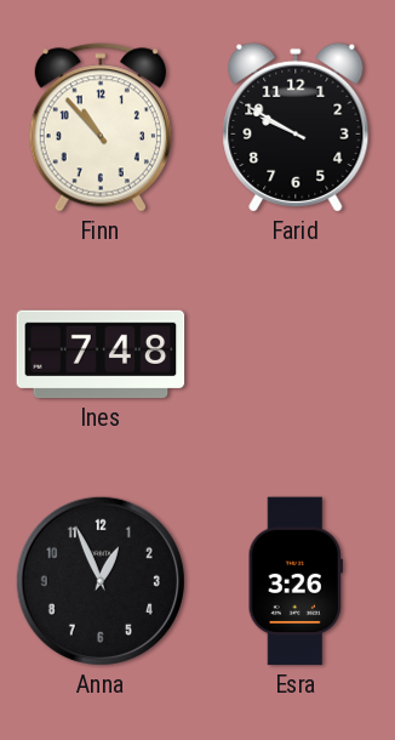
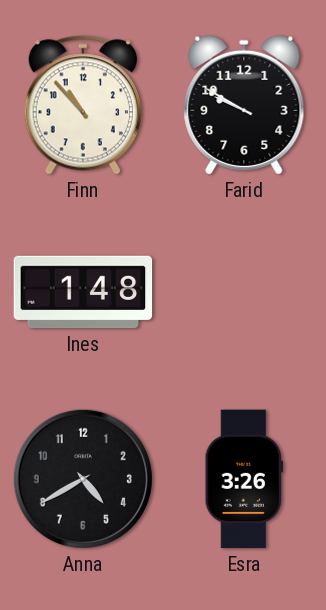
Ines: 7:48 -> 1:48 (83, 292)
Anna: 12:56 -> 4:40 (83, 479)
